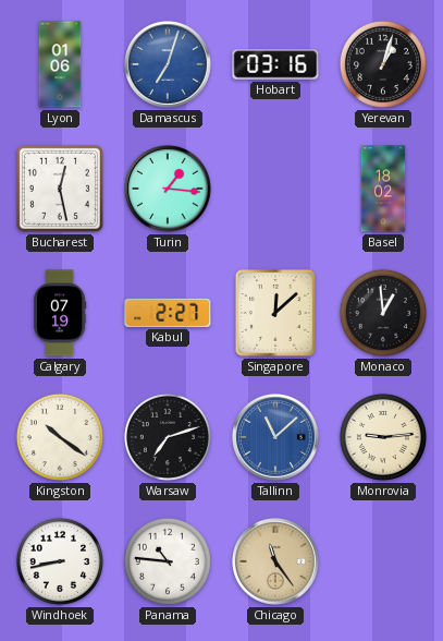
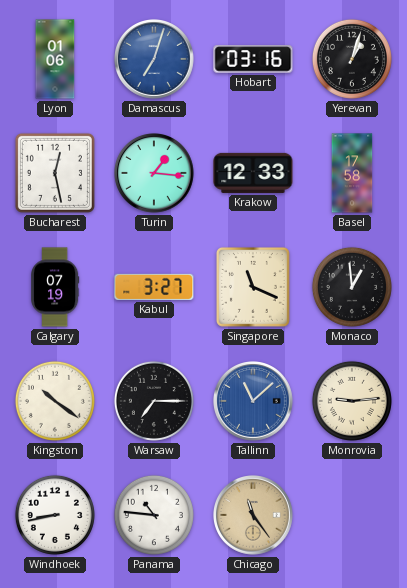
Krakow: none -> 12:33 (253, 173)
Basel: 18:02 -> 17:58 (352, 173)
Kabul: 2:27 -> 3:27 (154, 287)
Singapore: 12:08 -> 11:19 (253, 287)
Warsaw: 7:12 -> 7:15 (154, 401)
